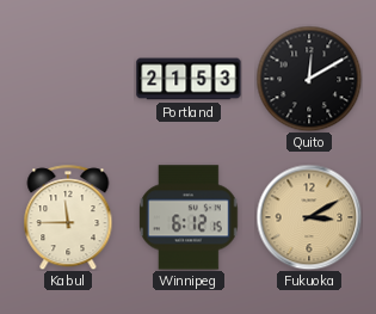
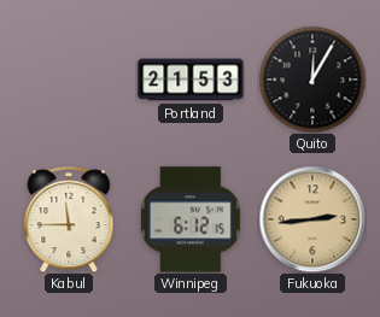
Quito: 12:10 -> 12:05 (312, 80)
Fukuoka: 3:10 -> 2:44 (312, 219)
